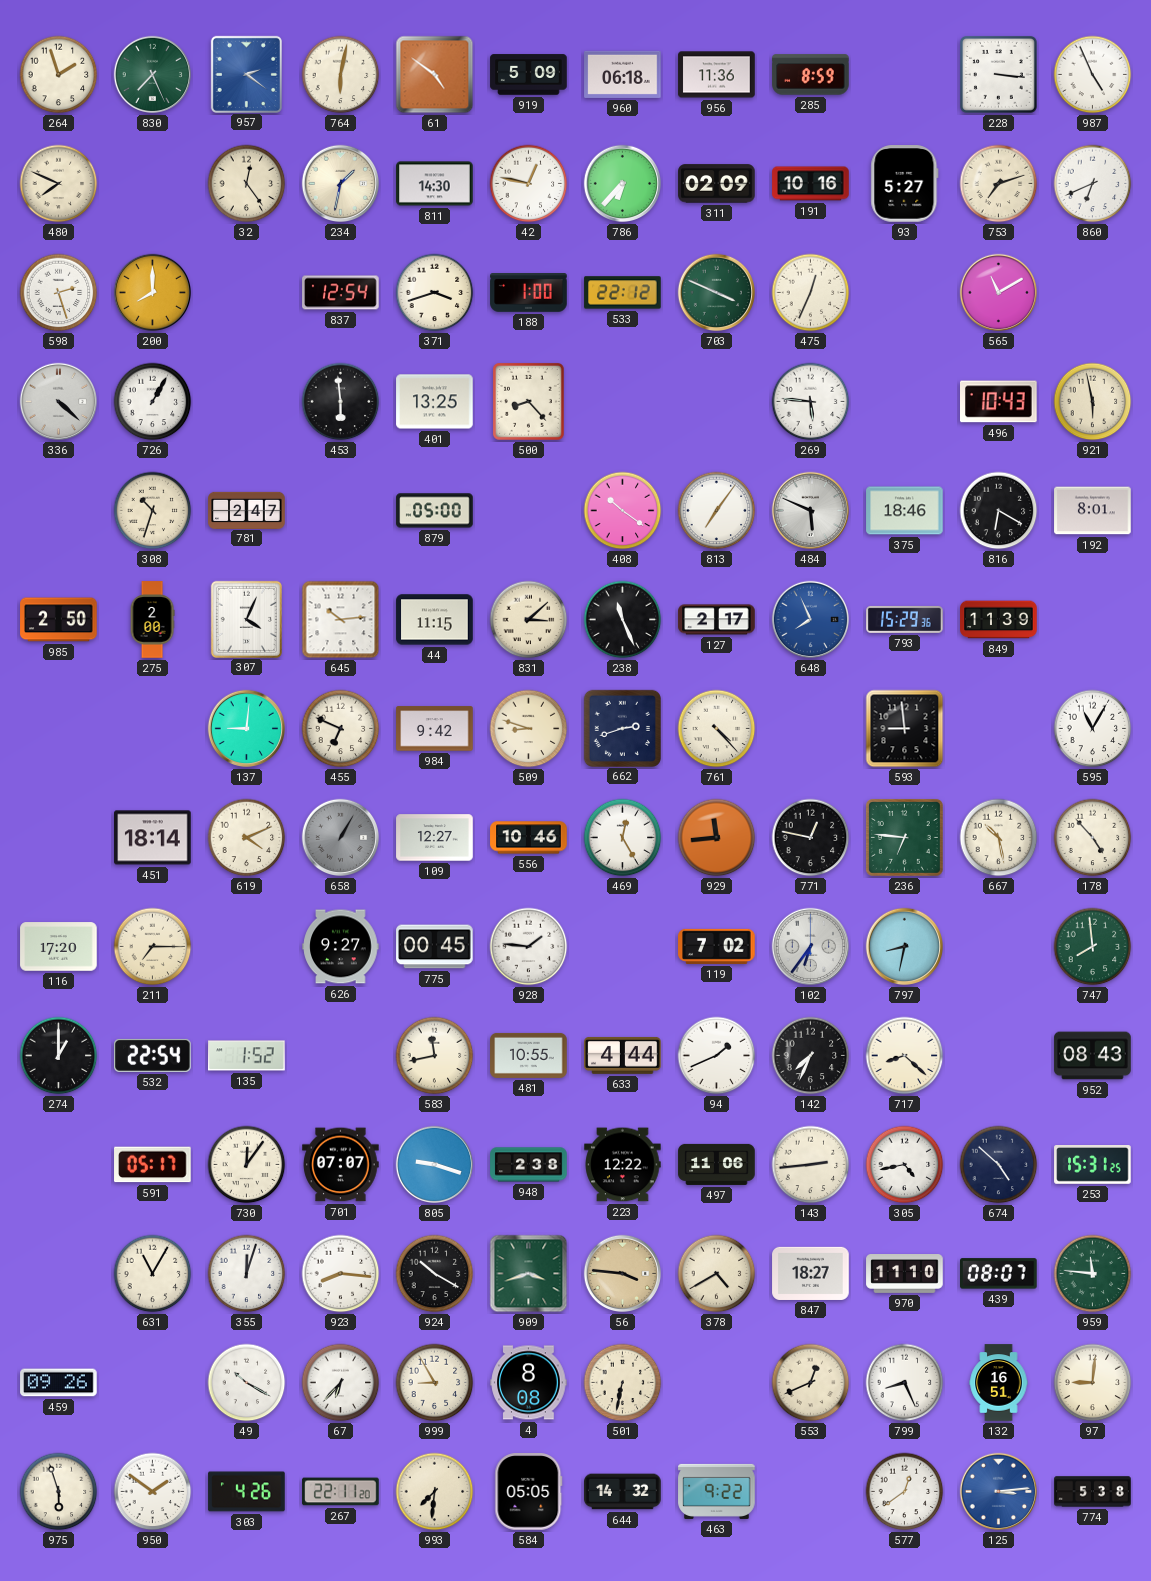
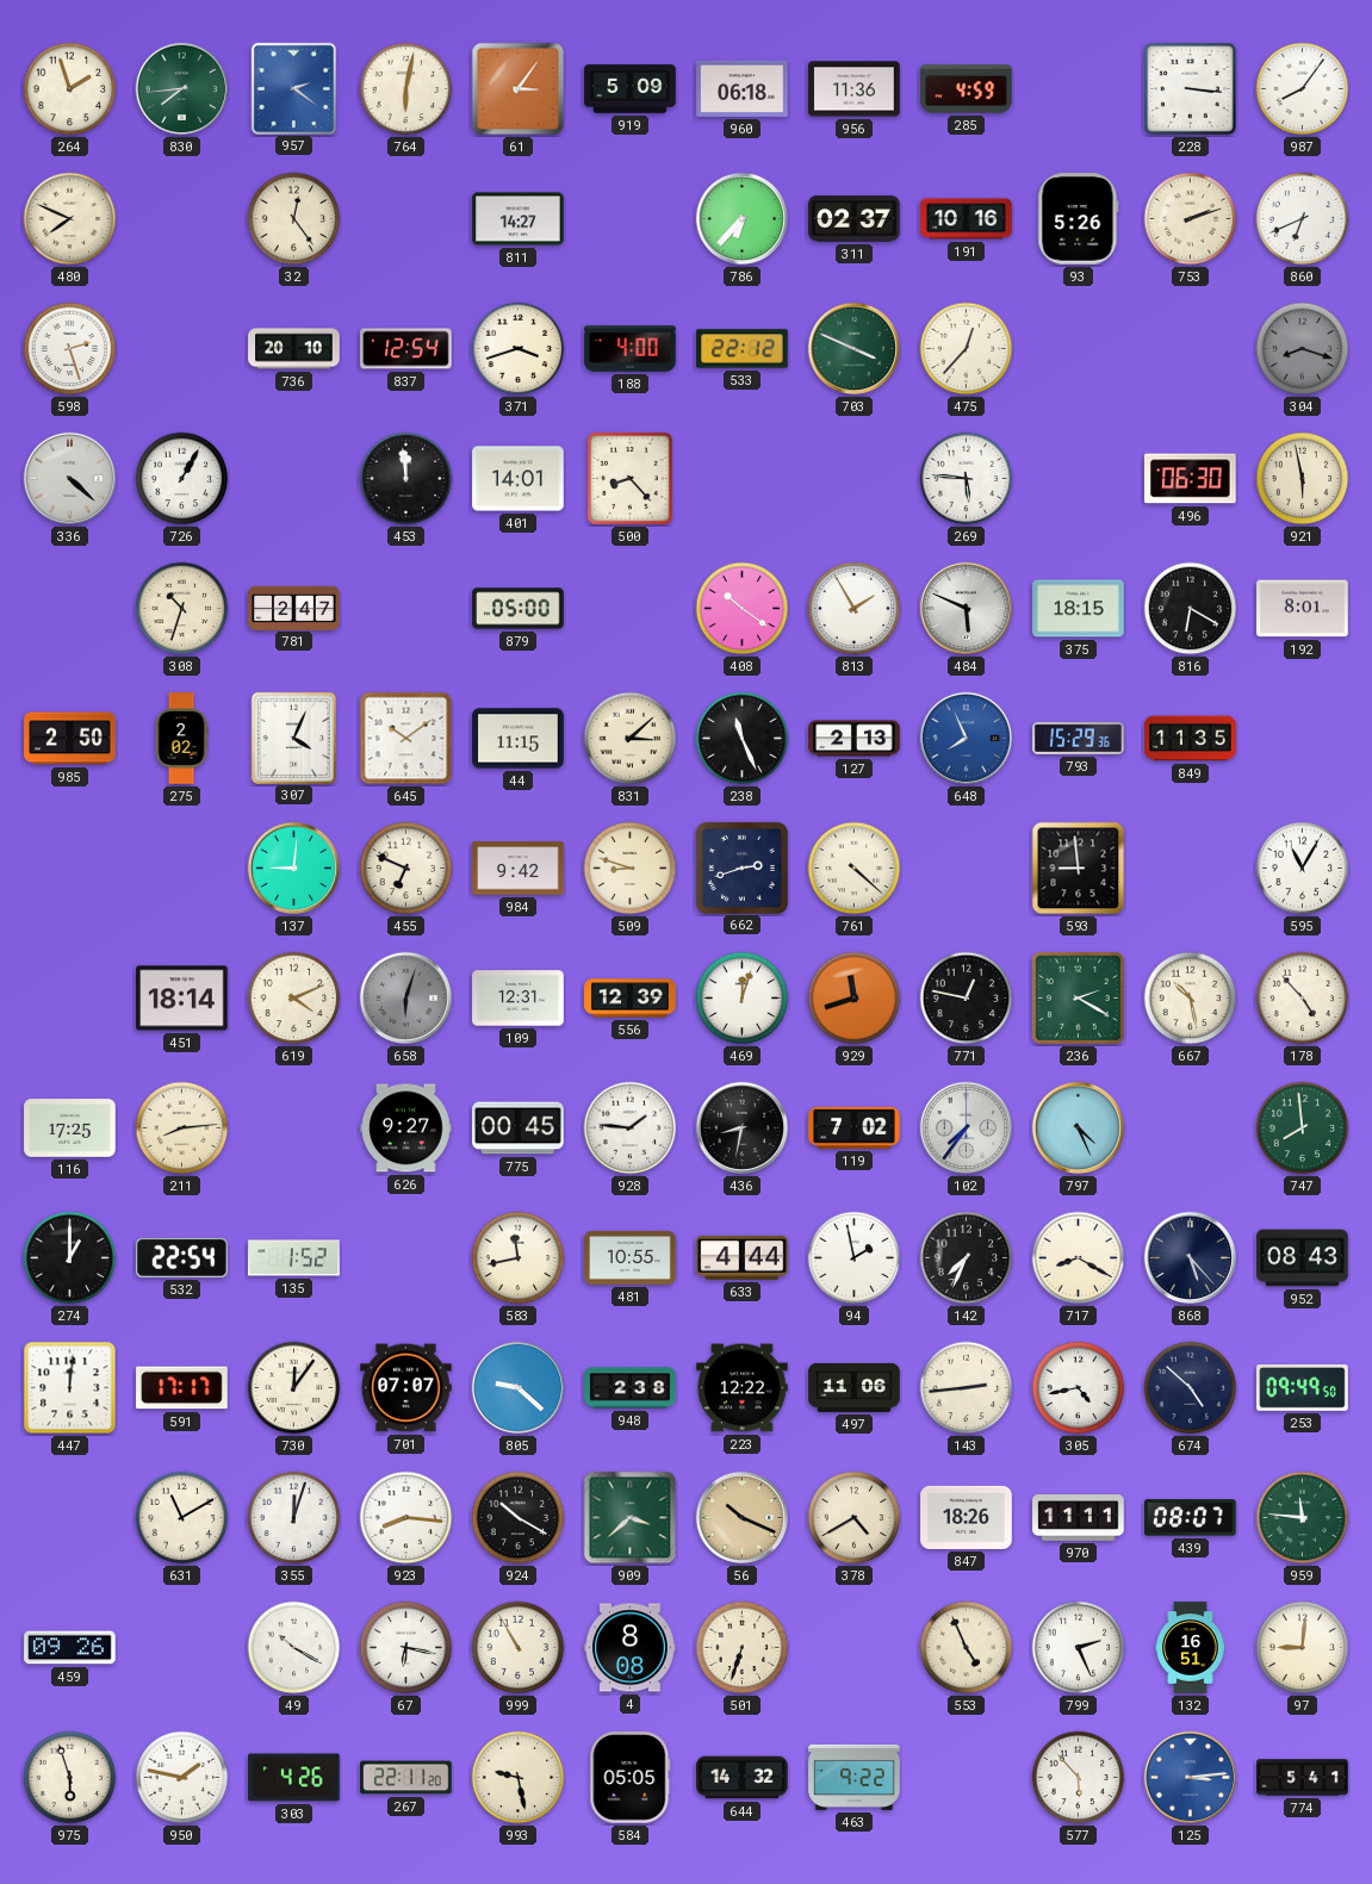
830: 7:26 -> 7:44 (182, 89)
61: 4:51 -> 3:06 (519, 89)
285: 8:59 -> 4:59 (967, 89)
987: 4:56 -> 8:06 (1303, 89)
234: 1:32 -> none (341, 184)
811: 14:30 -> 14:27 (519, 219)
42: 12:47 -> none (529, 184)
311: 02:09 -> 02:37 (855, 219)
93: 5:27 -> 5:26 (1079, 219)
753: 7:12 -> 2:12 (1191, 219)
200: 8:00 -> none (153, 293)
736: none -> 20:10 (294, 349)
188: 1:00 -> 4:00 (631, 349)
475: 12:34 -> 12:37 (967, 349)
565: 11:10 -> none (999, 293)
304: none -> 8:18 (1303, 349)
453: 5:59 -> 11:59 (406, 479)
401: 13:25 -> 14:01 (519, 479)
496: 10:43 -> 06:30 (1191, 479)
813: 7:06 -> 1:55 (855, 609)
375: 18:46 -> 18:15 (1079, 609)
275: 2:00 -> 2:02 (181, 739)
645: 10:14 -> 10:09 (406, 739)
127: 2:17 -> 2:13 (855, 739)
849: 11:39 -> 11:35 (1191, 739)
761: 4:23 -> 4:22 (855, 869)
658: 1:05 -> 6:03 (406, 999)
109: 12:27 -> 12:31 (519, 999)
556: 10:46 -> 12:39 (631, 999)
469: 12:25 -> 12:03 (743, 999)
929: 11:44 -> 11:42 (855, 999)
236: 6:46 -> 2:20 (1078, 997)
116: 17:20 -> 17:25 (70, 1128)
211: 7:15 -> 8:14 (182, 1128)
436: none -> 8:32 (743, 1128)
102: 6:36 -> 7:36 (967, 1128)
797: 8:32 -> 4:26 (1079, 1128)
94: 1:41 -> 1:58 (855, 1258)
717: 8:22 -> 8:20 (1079, 1258)
868: none -> 5:23 (1191, 1258)
447: none -> 12:01 (70, 1388)
591: 05:17 -> 17:17 (182, 1388)
805: 9:18 -> 9:22 (519, 1388)
253: 15:31 -> 09:49 (1303, 1388)
631: 11:05 -> 11:10 (182, 1518)
909: 3:42 -> 3:38 (631, 1518)
56: 3:46 -> 10:19 (743, 1518)
847: 18:27 -> 18:26 (967, 1517)
970: 11:10 -> 11:11 (1079, 1518)
67: 6:37 -> 6:17 (406, 1648)
999: 8:55 -> 10:55 (519, 1648)
501: 6:32 -> 6:33 (743, 1648)
553: 12:41 -> 4:56 (967, 1648)
799: 8:26 -> 2:26 (1079, 1648)
950: 1:51 -> 1:47 (182, 1778)
993: 7:31 -> 9:28 (519, 1778)
577: 12:39 -> 5:53 (1079, 1778)
774: 5:38 -> 5:41 (1303, 1778)
